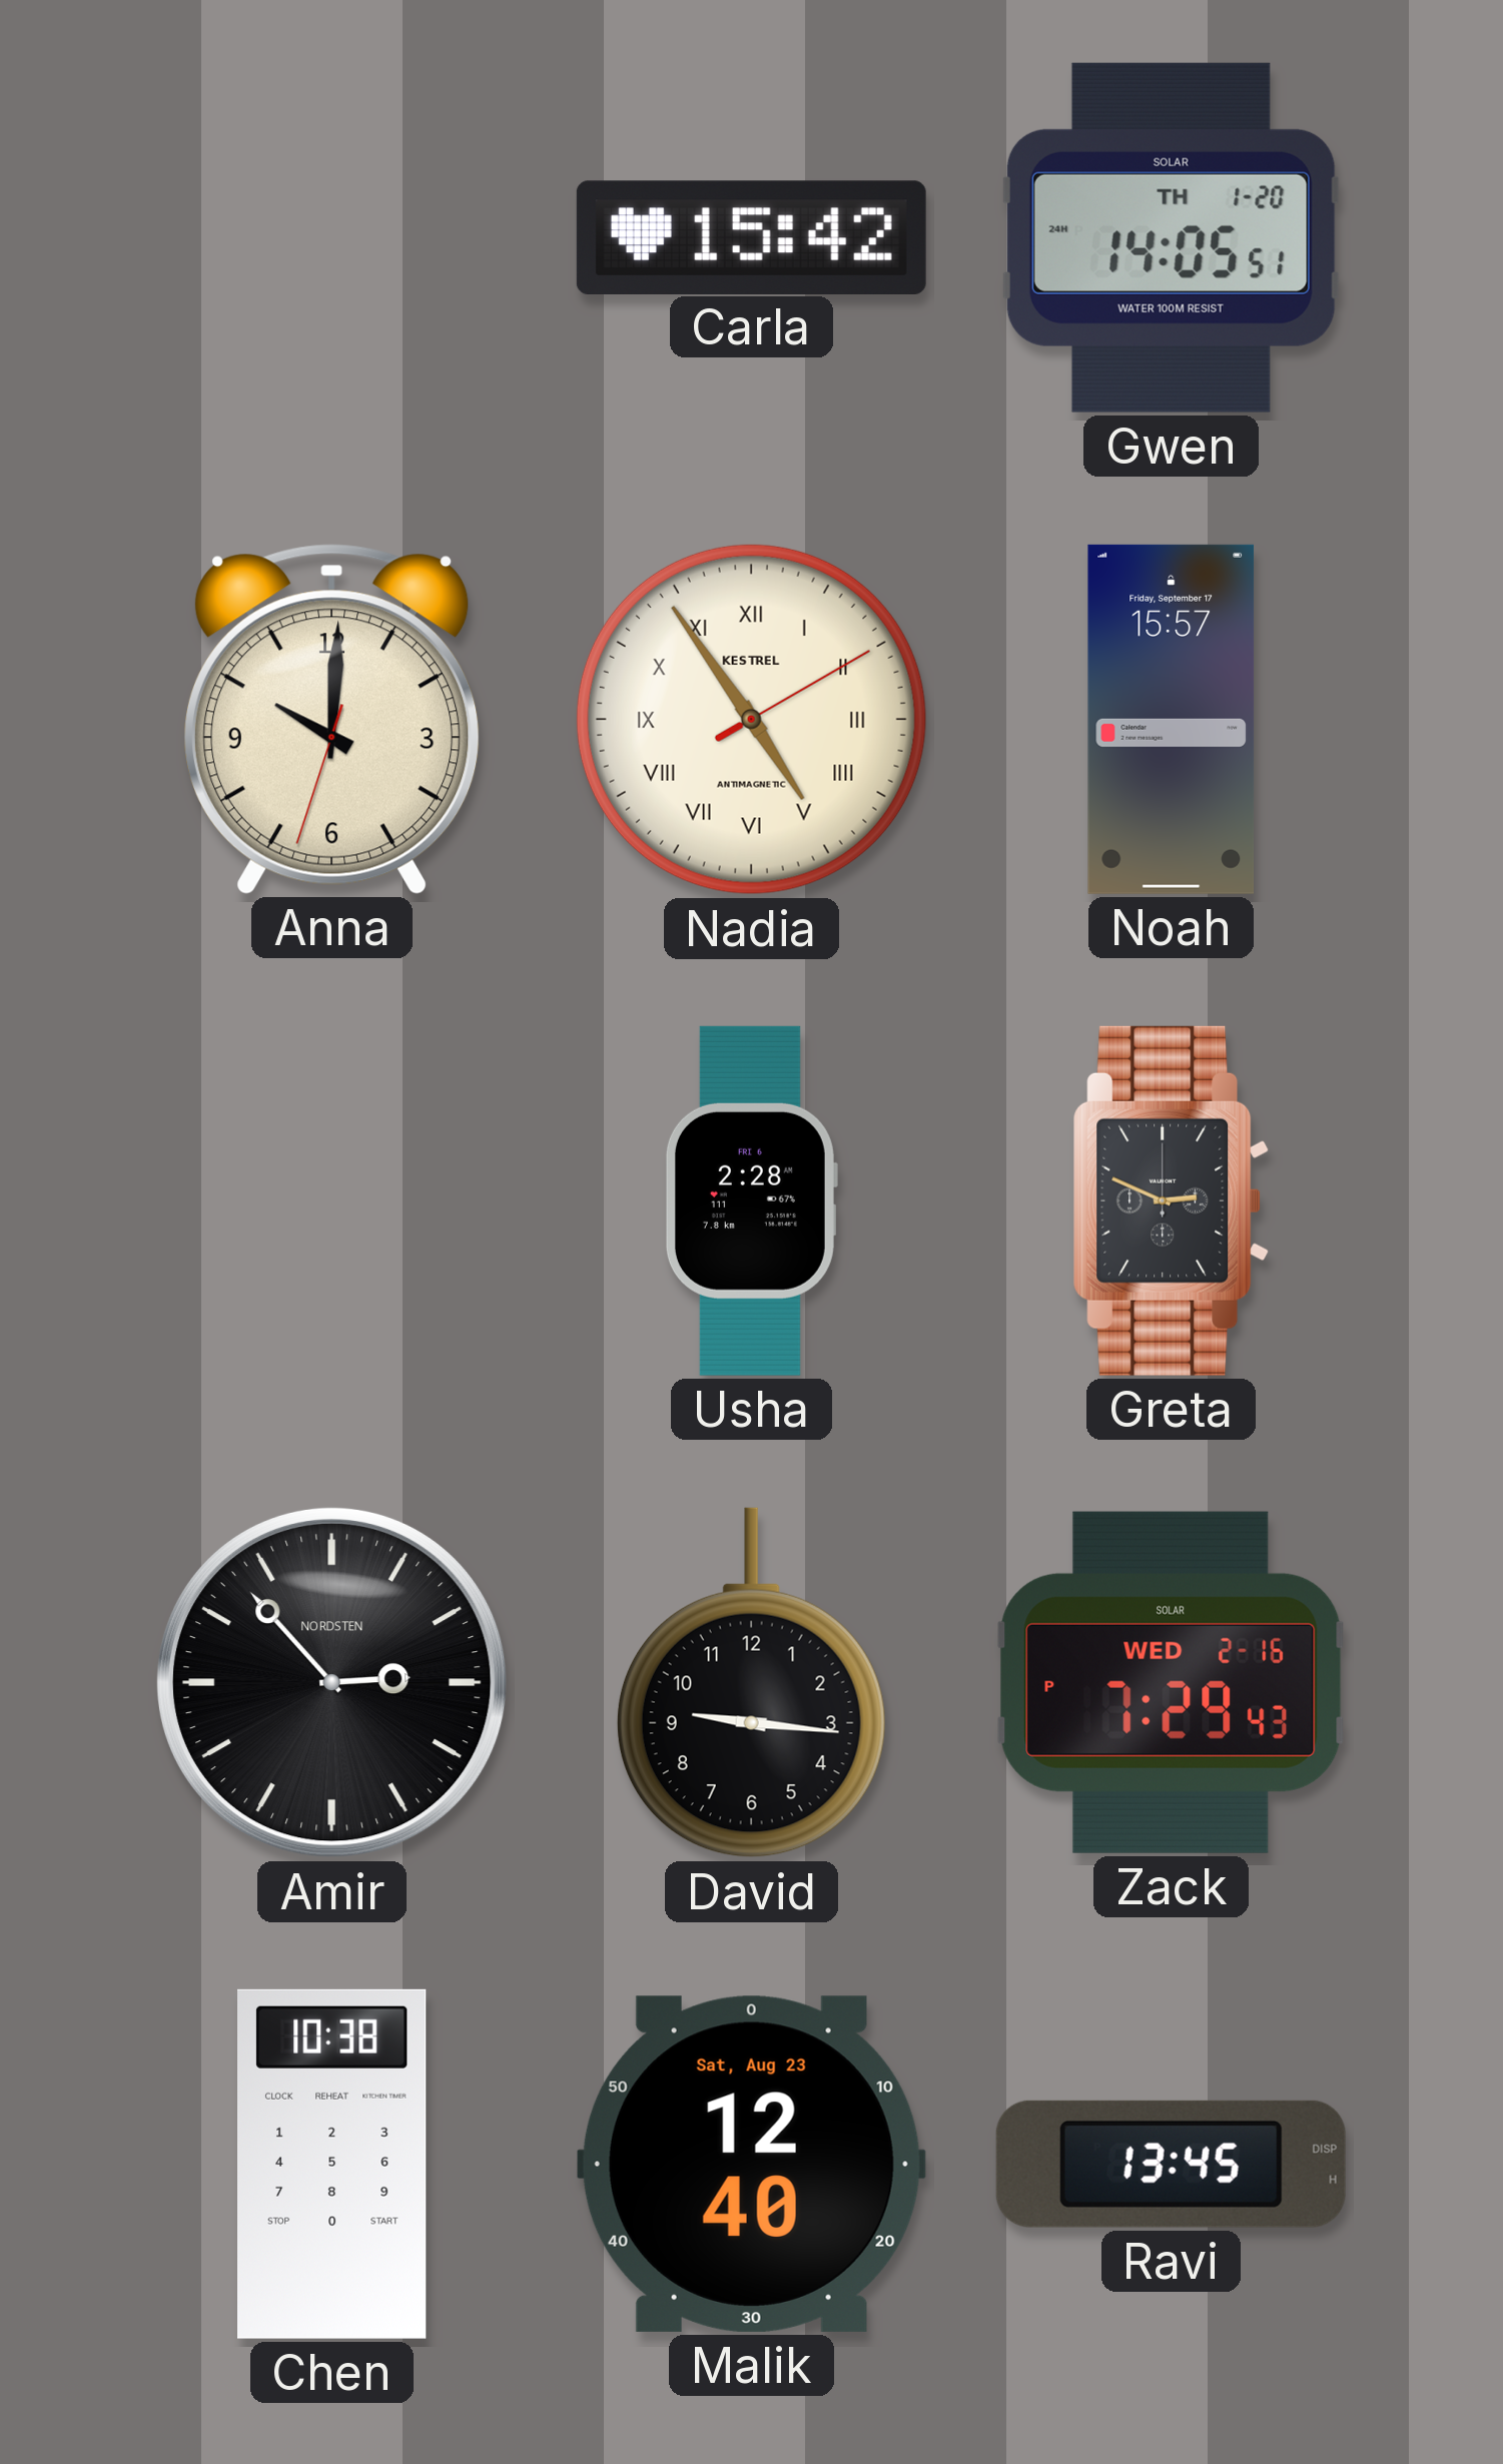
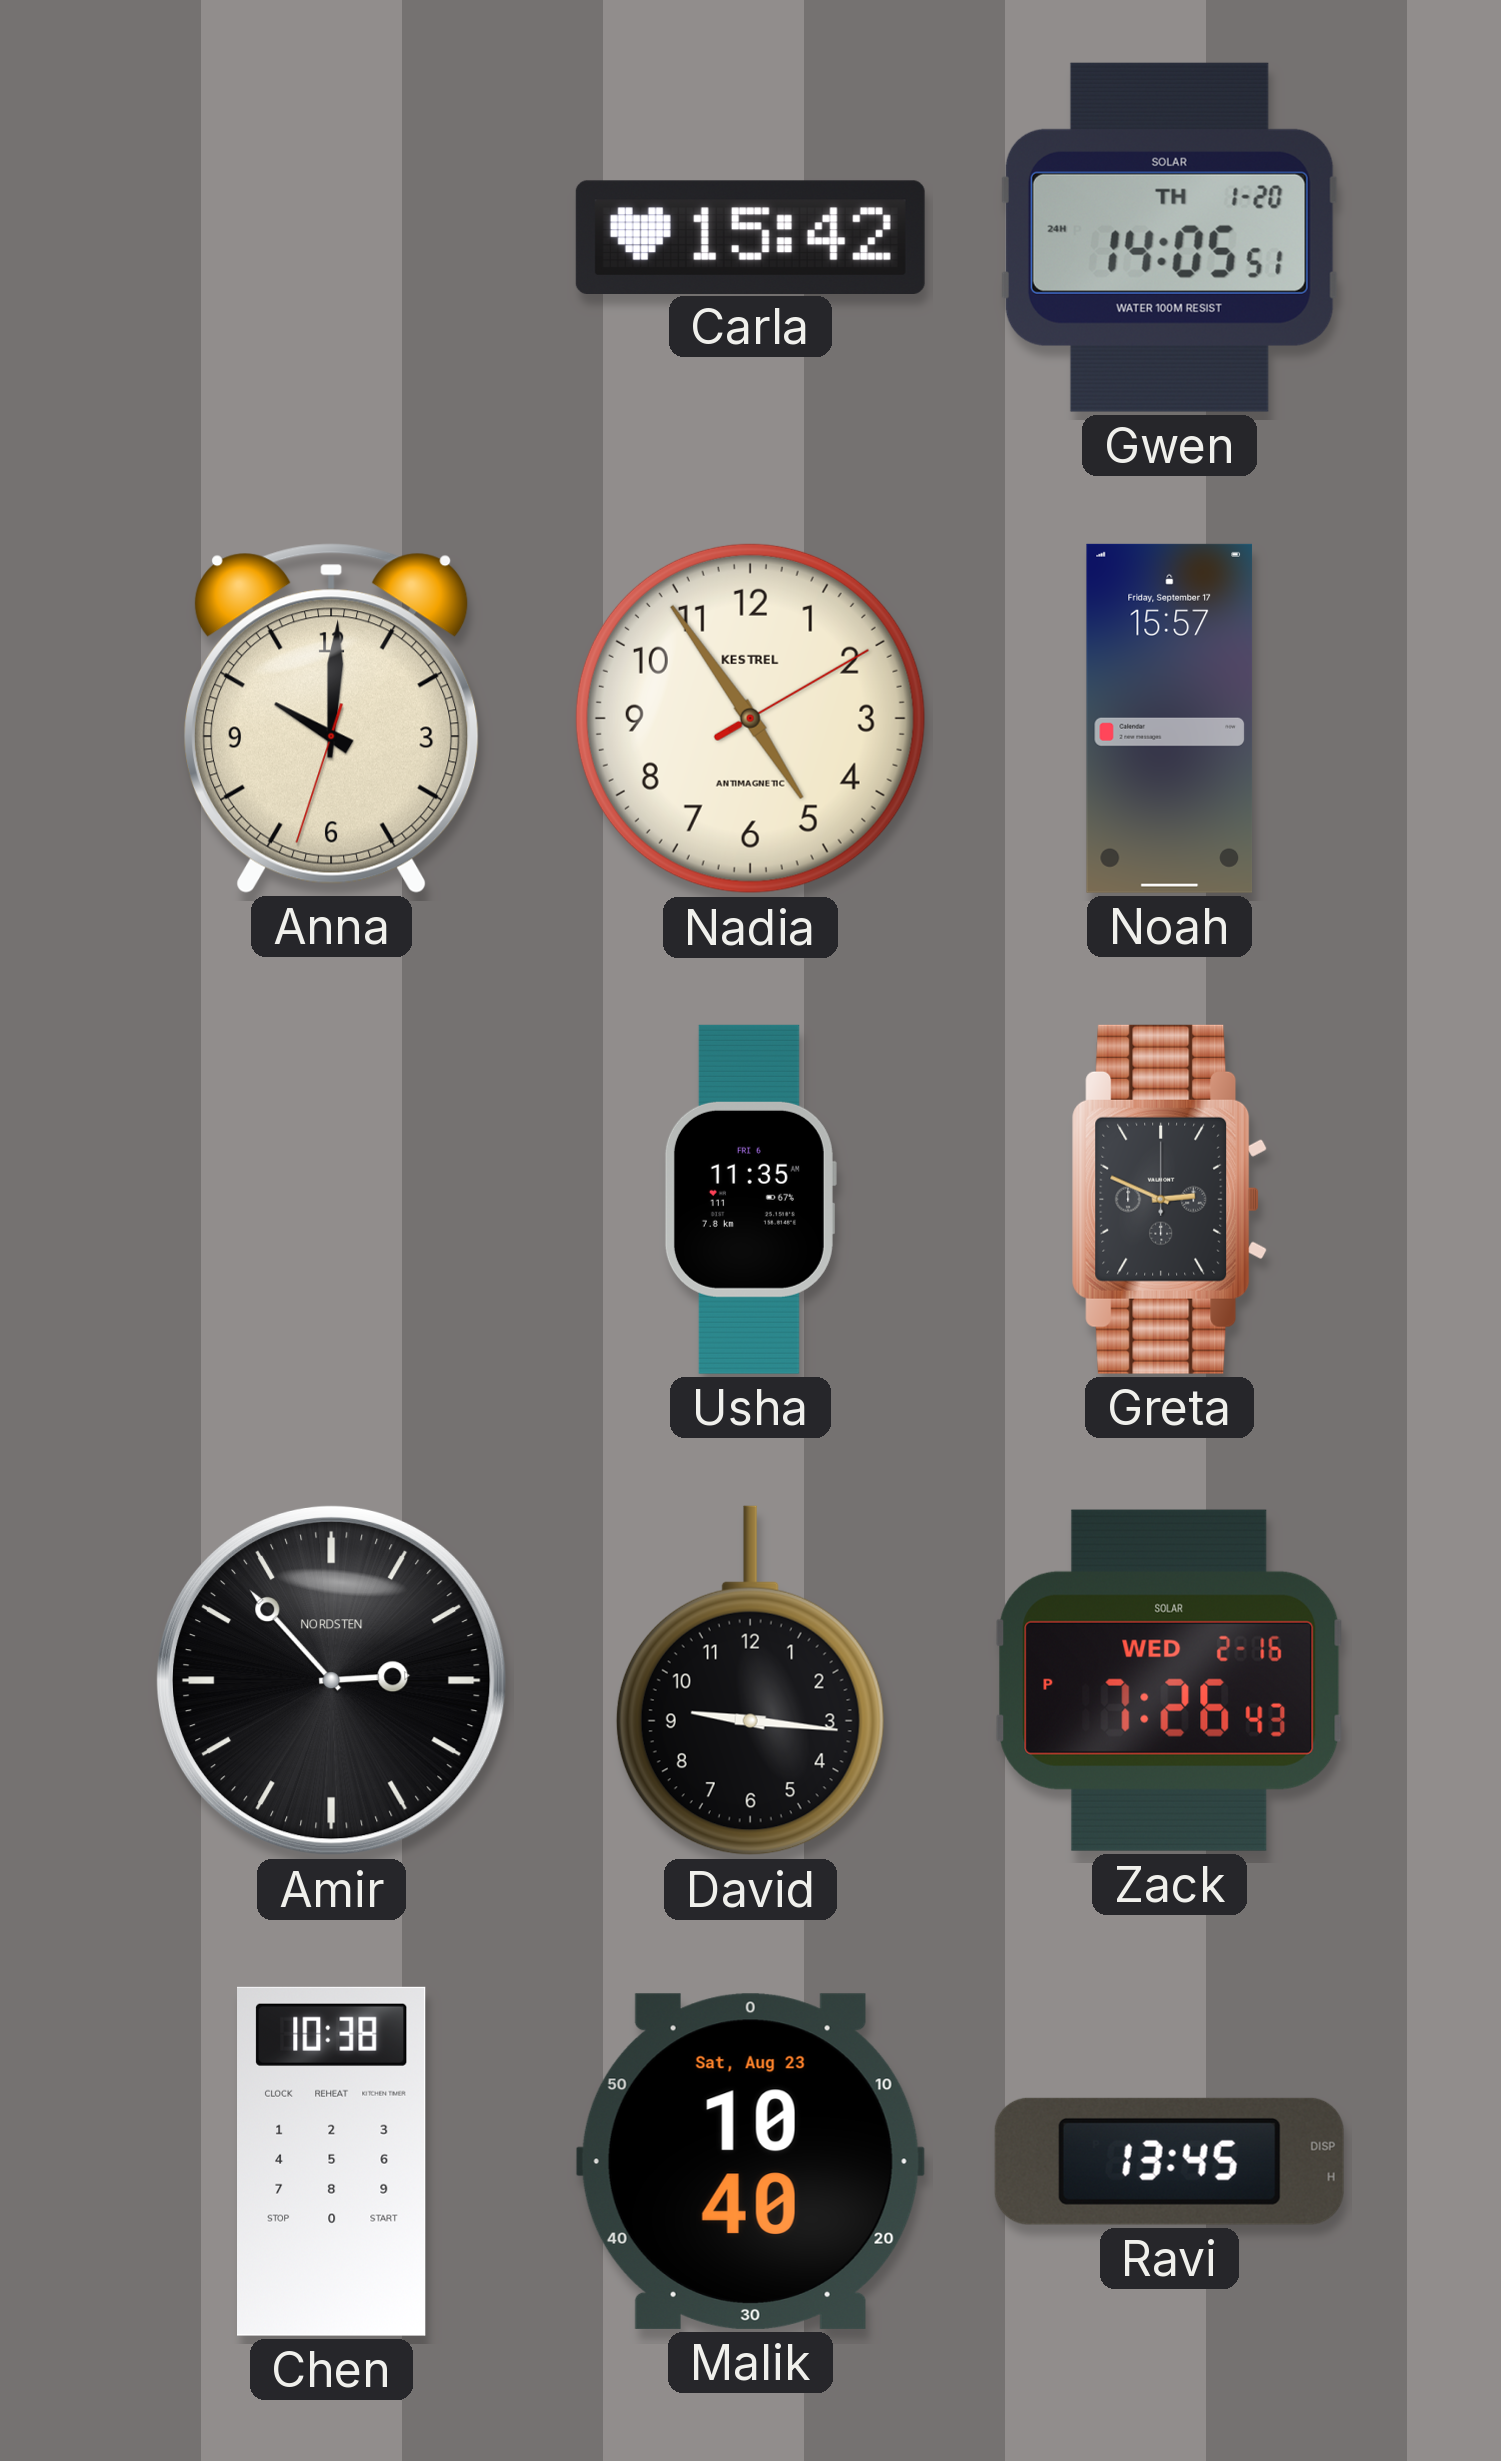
Nadia numerals: Roman -> Arabic (750, 718)
Usha: 2:28 -> 11:35 (750, 1199)
Zack: 7:29 -> 7:26 (1170, 1680)
Malik: 12:40 -> 10:40 (750, 2161)
